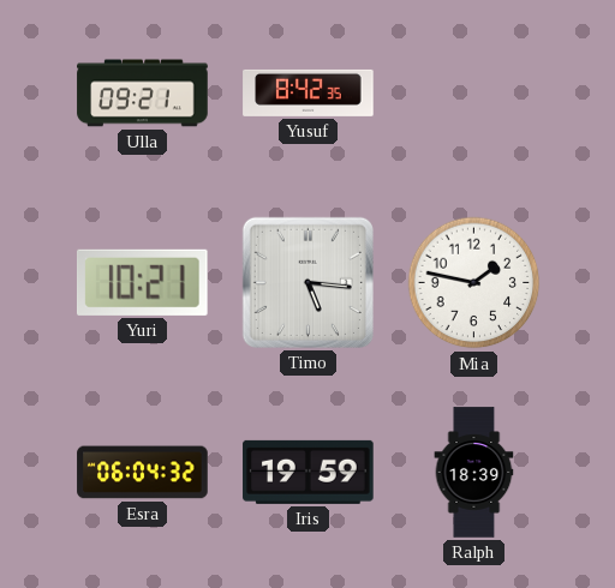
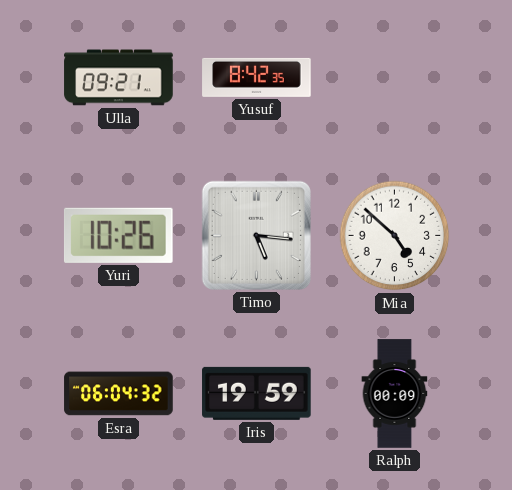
Yuri: 10:21 -> 10:26 (118, 235)
Mia: 1:47 -> 4:52 (395, 236)
Ralph: 18:39 -> 00:09 (395, 394)
